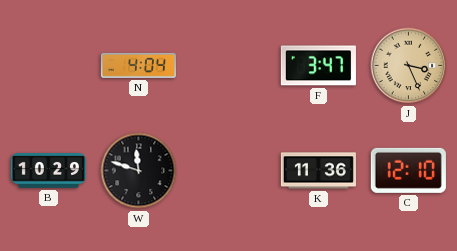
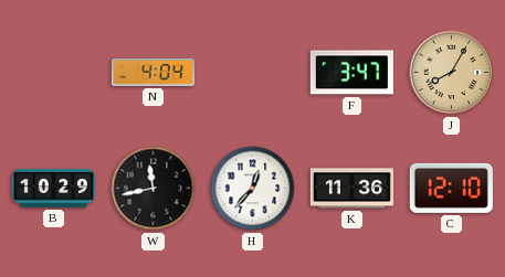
J: 3:26 -> 8:05 (452, 73)
W: 11:48 -> 11:43 (154, 189)
H: none -> 12:37 (253, 189)
